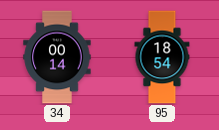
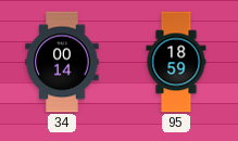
95: 18:54 -> 18:59 (176, 62)
